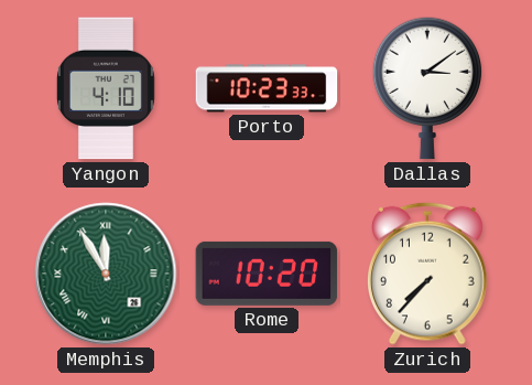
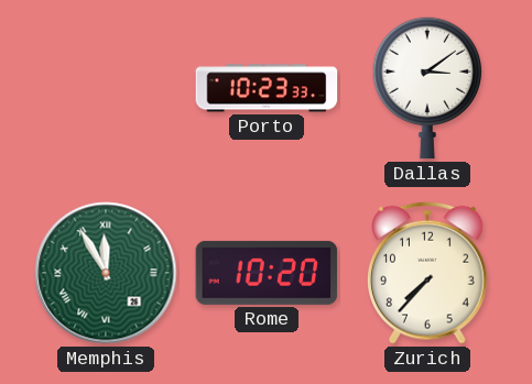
Yangon: 4:10 -> none (106, 88)
